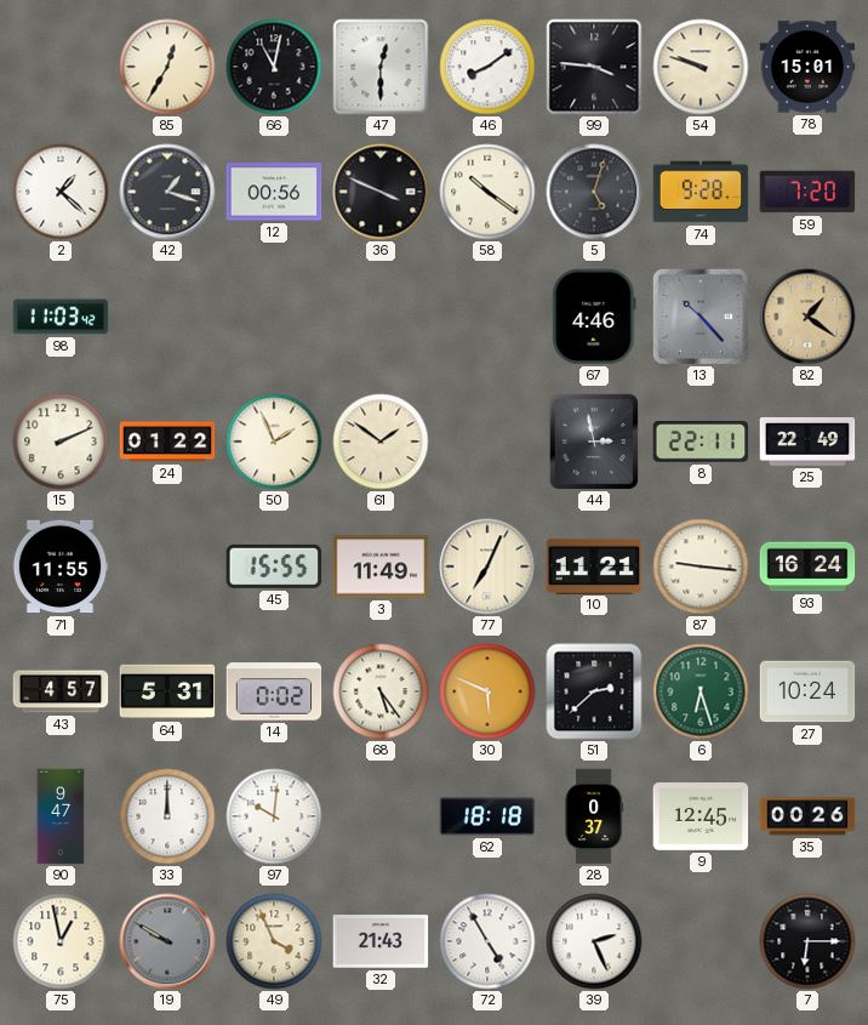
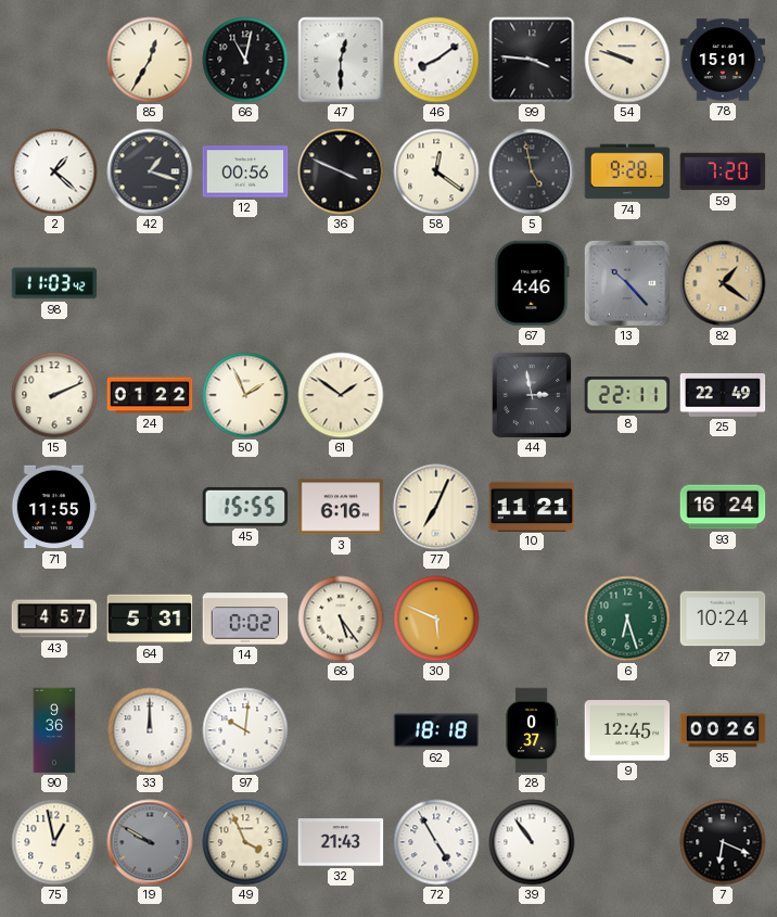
58: 10:21 -> 12:21 (436, 171)
5: 5:03 -> 4:58 (532, 171)
3: 11:49 -> 6:16 (341, 507)
87: 9:16 -> none (701, 566)
51: 2:38 -> none (594, 691)
90: 9:47 -> 9:36 (54, 730)
39: 2:26 -> 10:54 (532, 842)
7: 6:15 -> 6:19 (723, 842)
